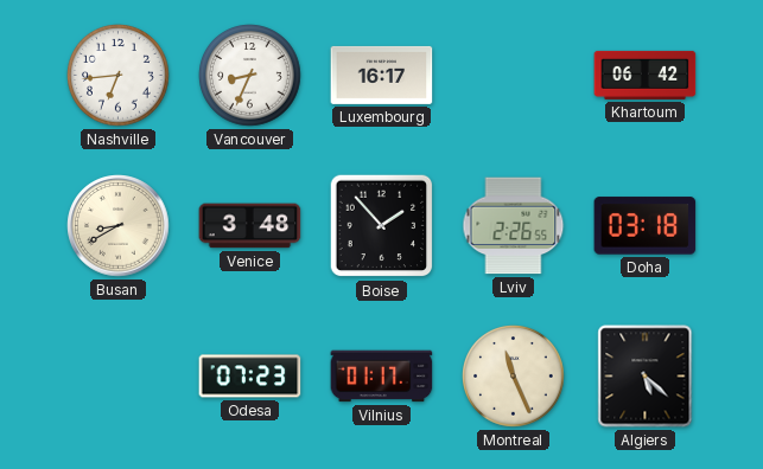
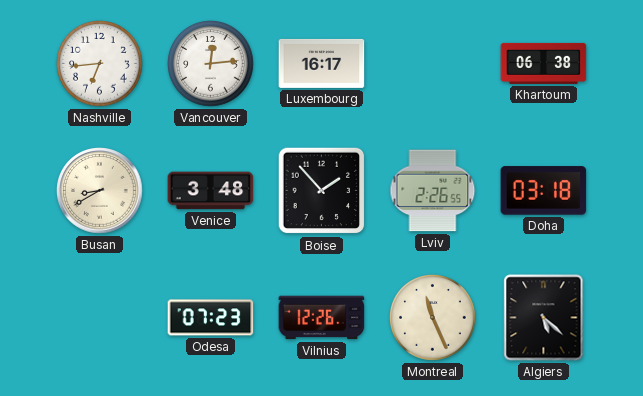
Vancouver: 8:34 -> 12:14 (211, 64)
Khartoum: 06:42 -> 06:38 (544, 63)
Vilnius: 01:17 -> 12:26 (322, 318)
